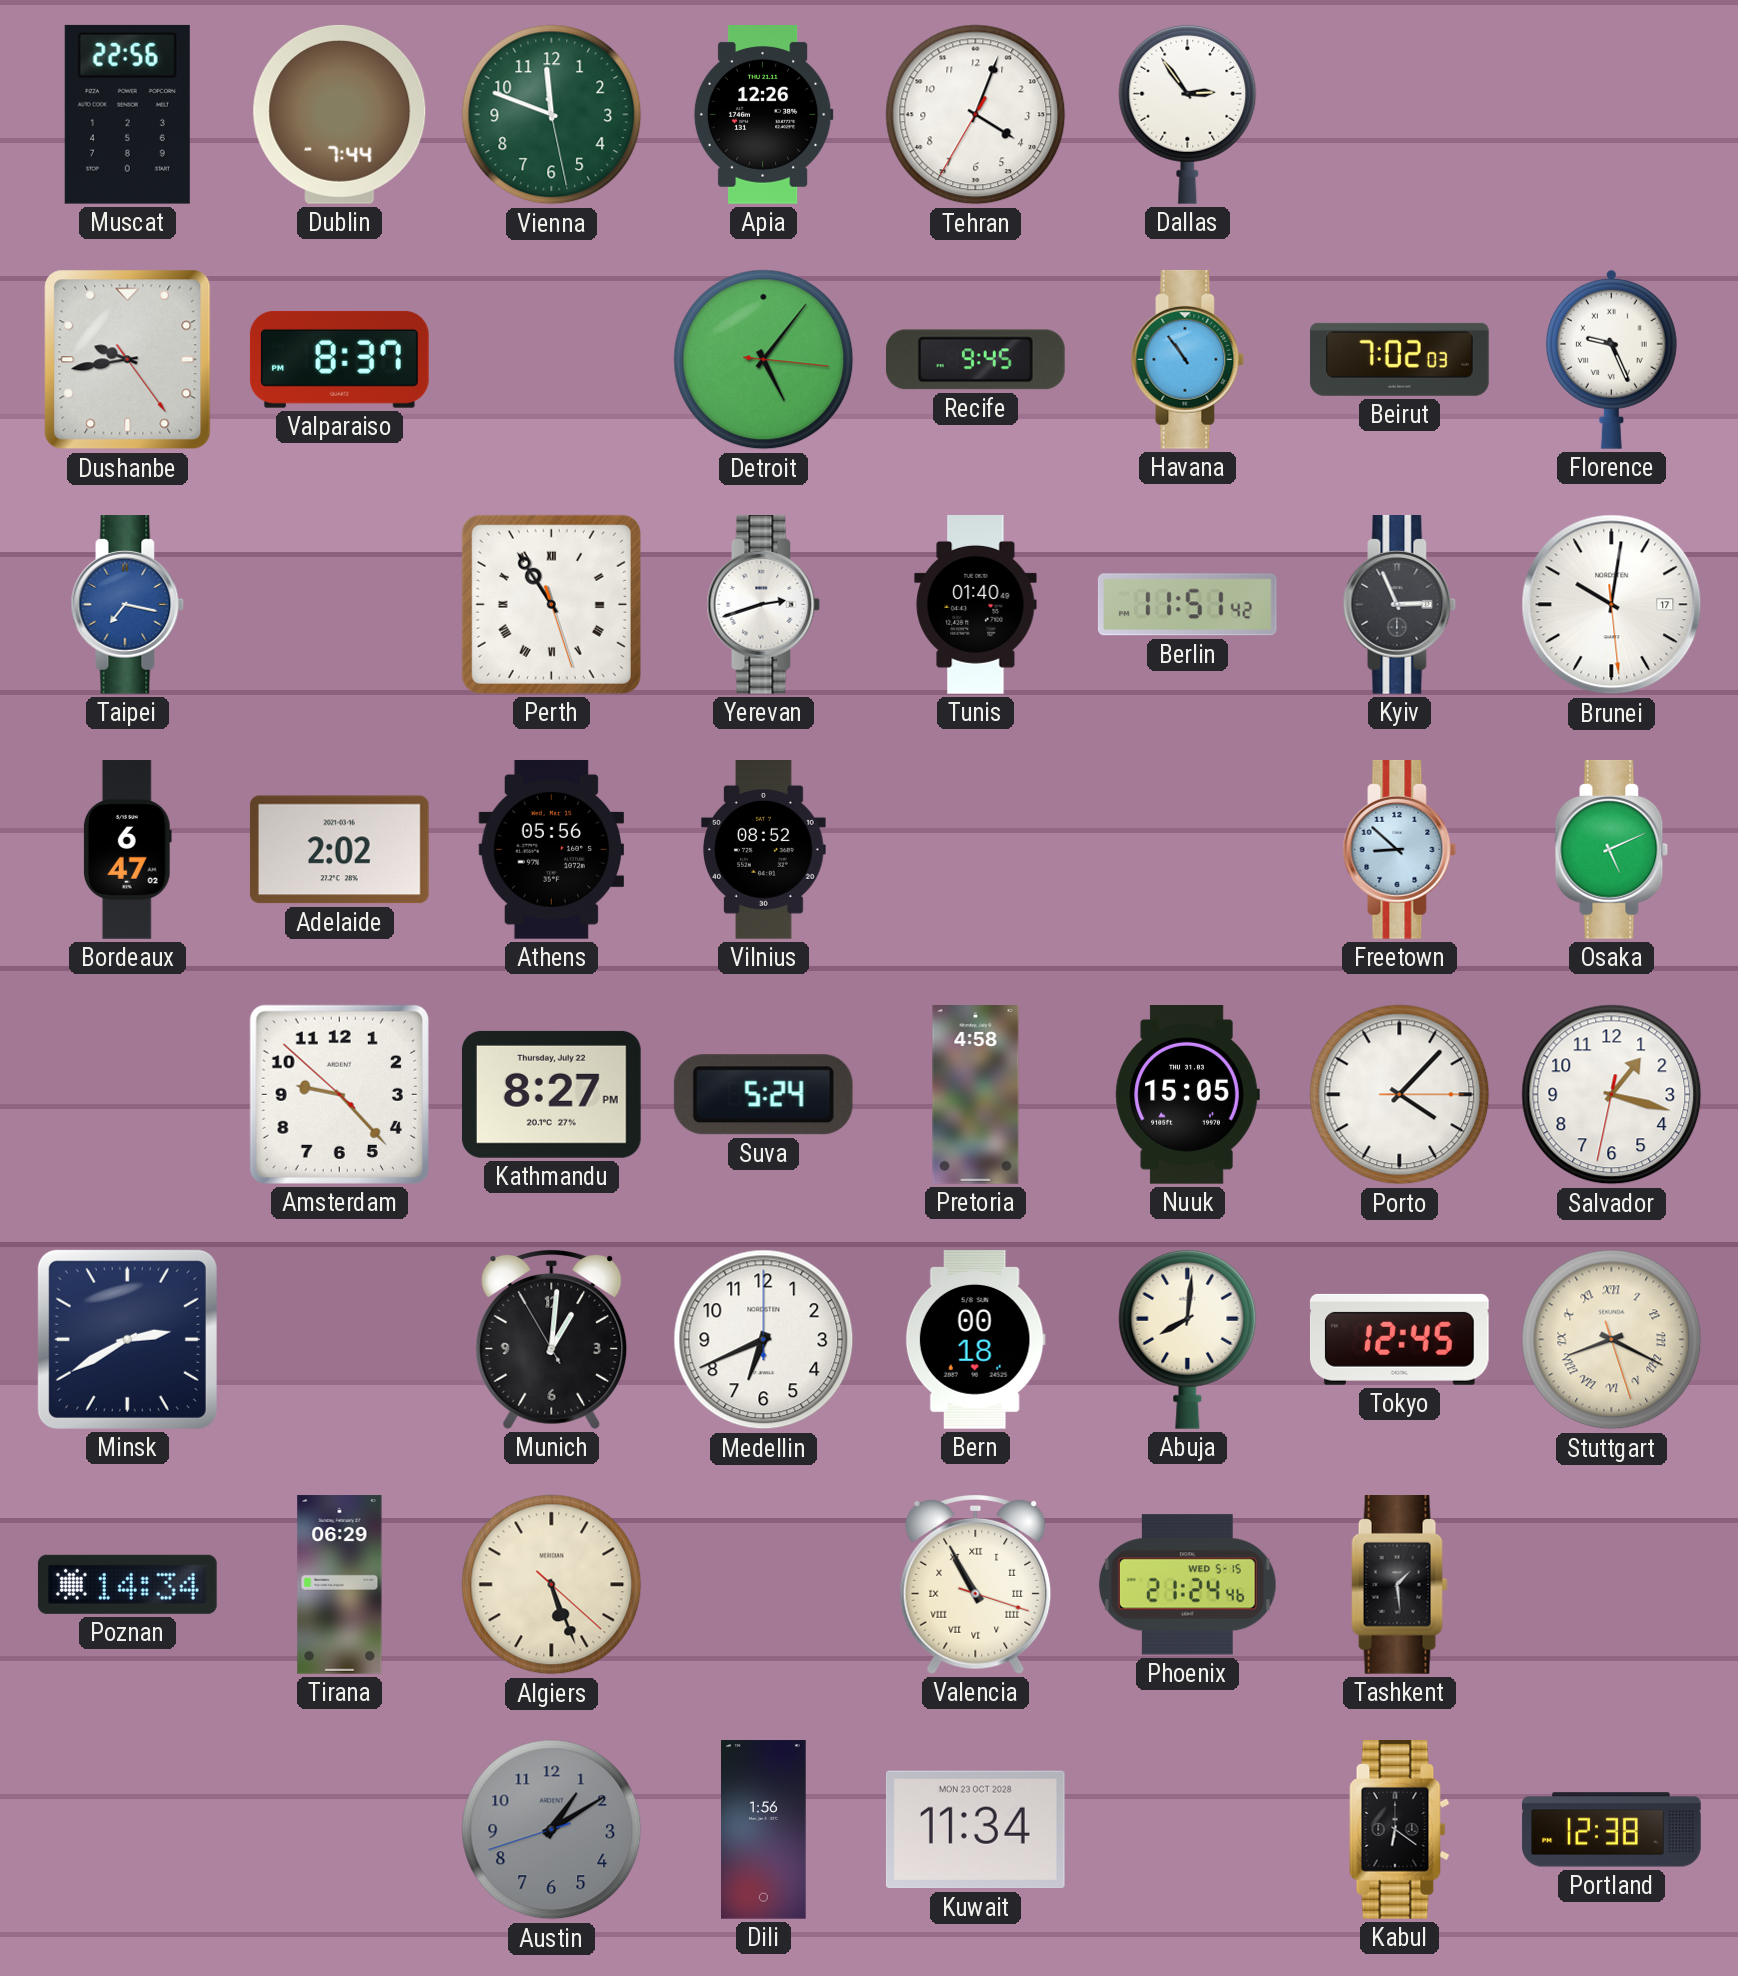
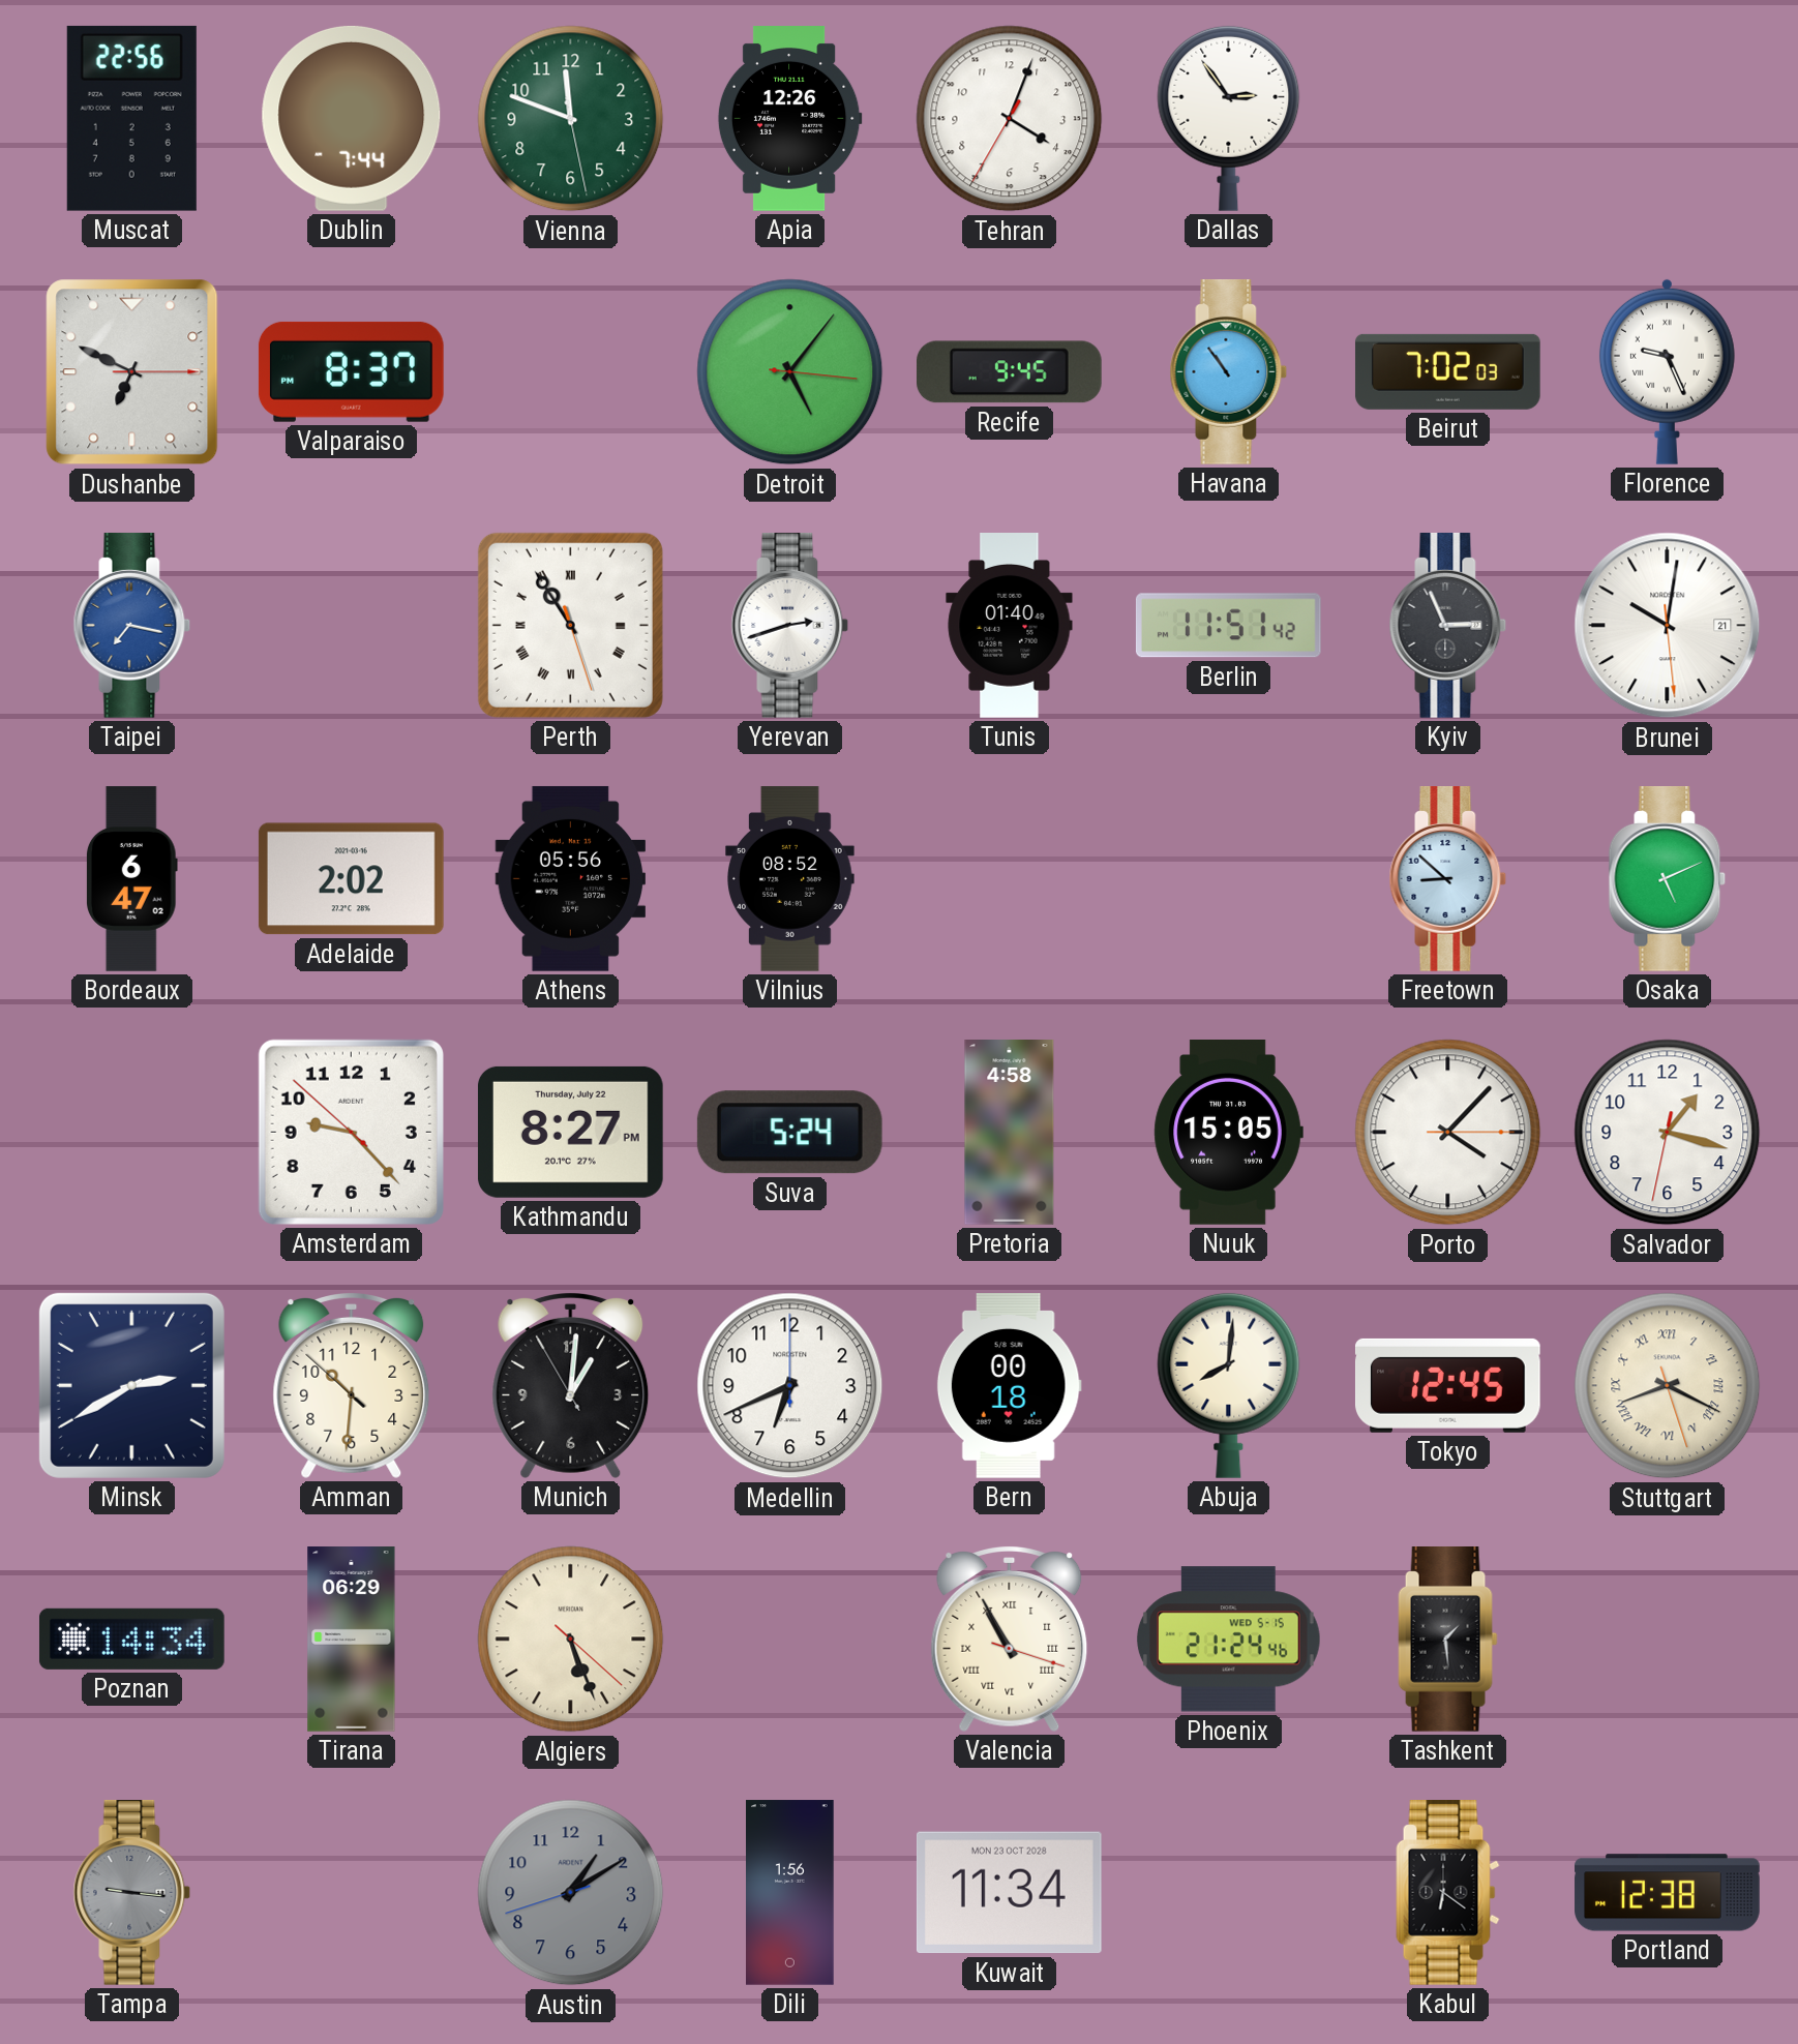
Dushanbe: 9:43 -> 6:49 (132, 372)
Brunei date: 17 -> 21 (1668, 626)
Amman: none -> 10:30 (352, 1386)
Tampa: none -> 9:16 (132, 1893)
